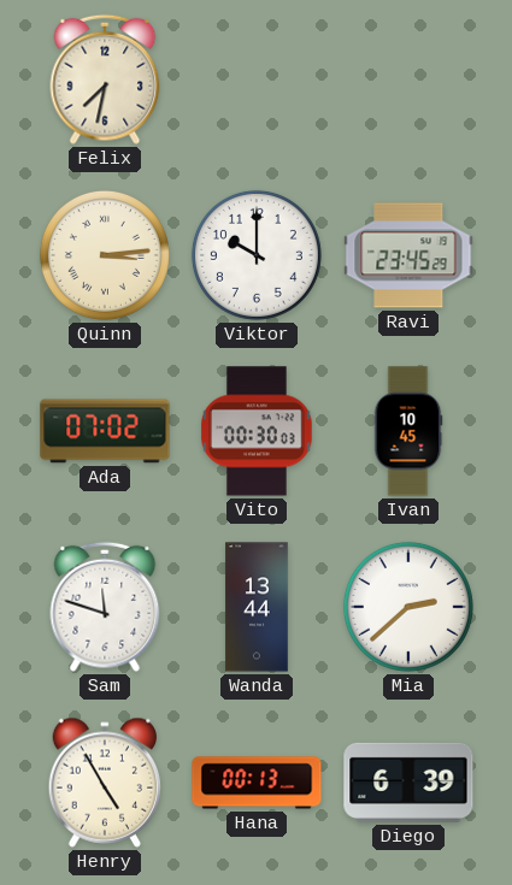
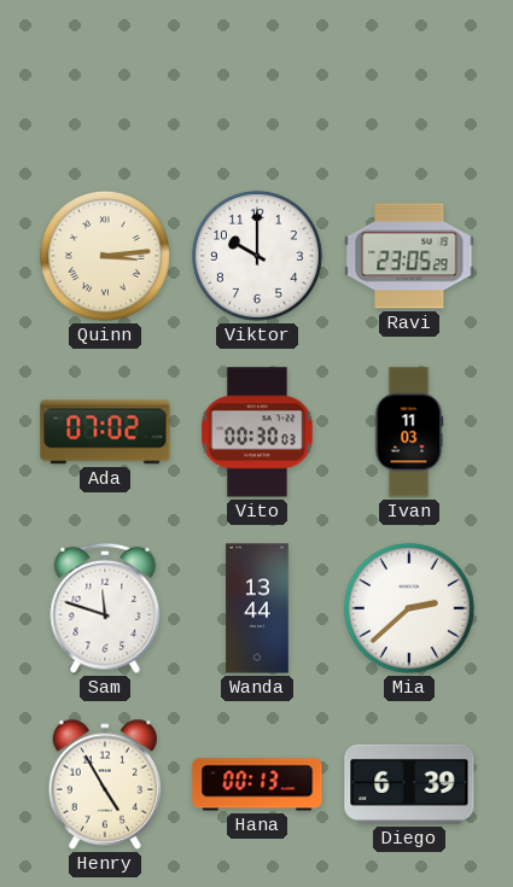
Felix: 7:32 -> none (105, 79)
Ravi: 23:45 -> 23:05 (409, 256)
Ivan: 10:45 -> 11:03 (409, 432)
